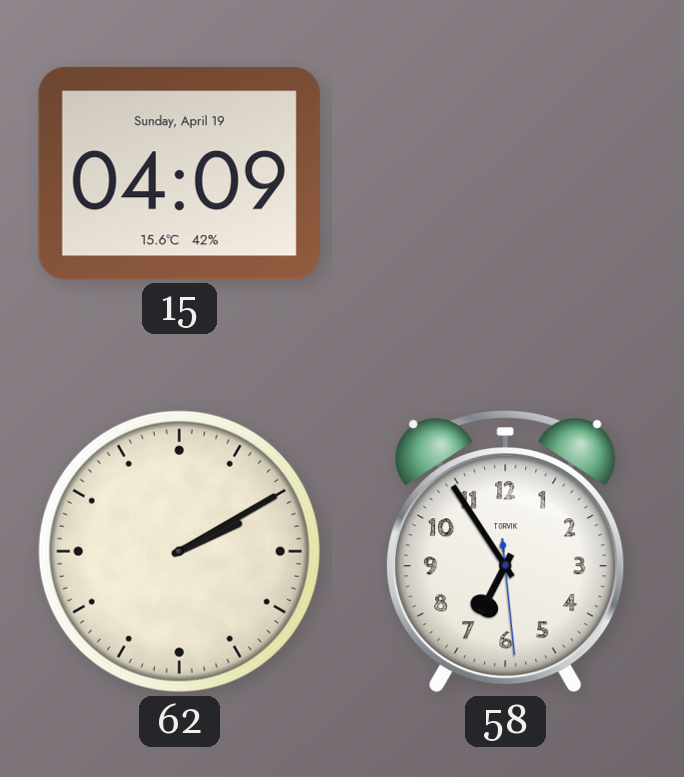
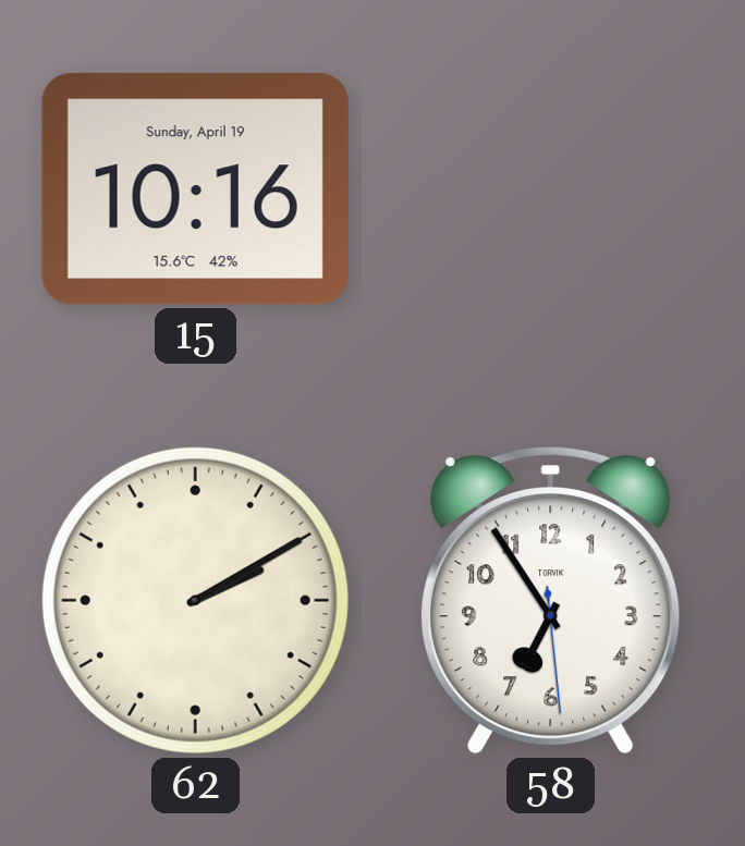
15: 04:09 -> 10:16 (195, 189)
